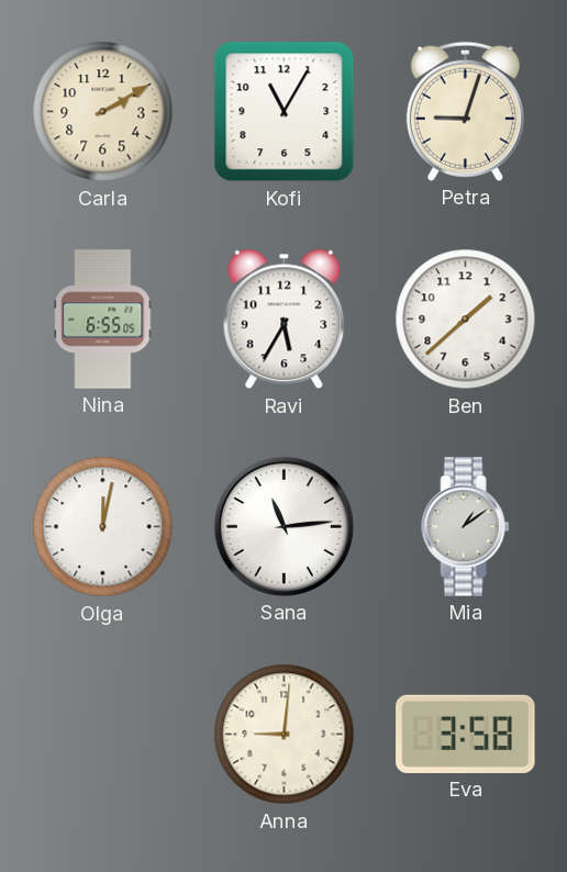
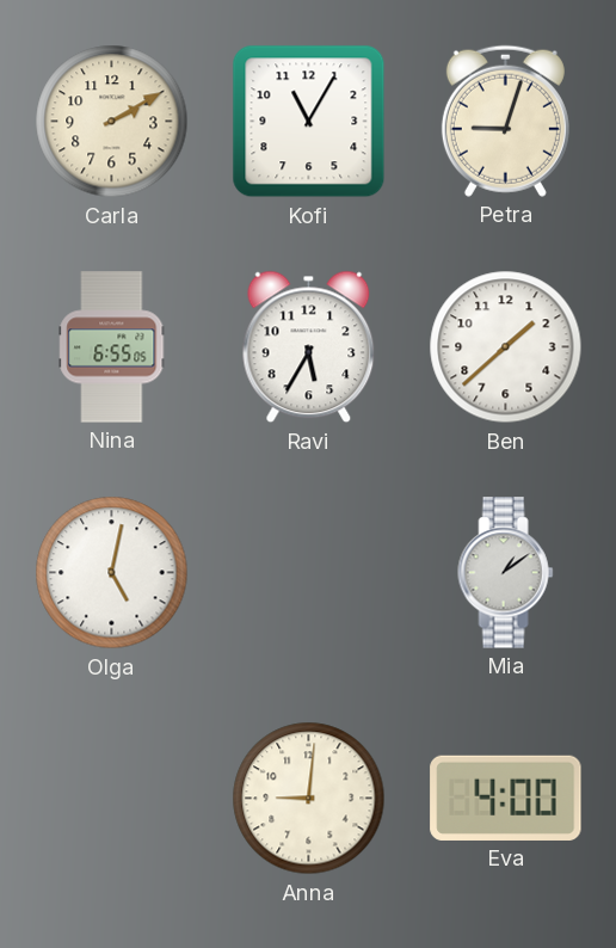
Olga: 12:02 -> 5:02 (112, 573)
Sana: 11:14 -> none (283, 526)
Eva: 3:58 -> 4:00 (506, 798)
